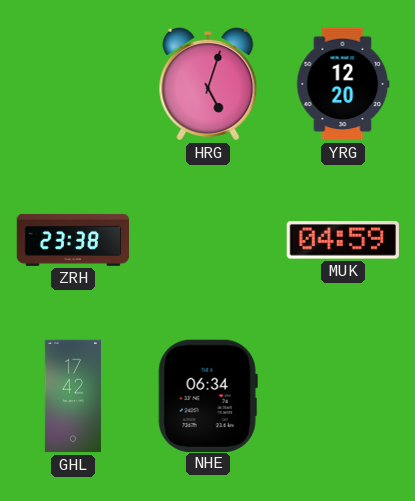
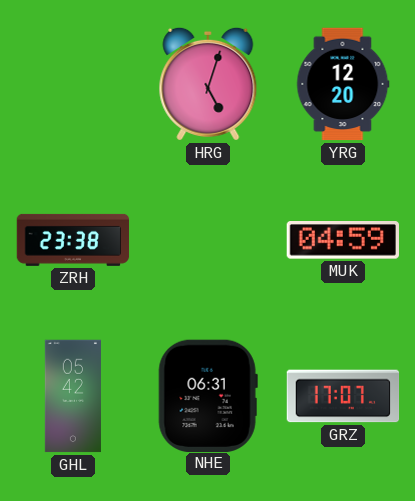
GHL: 17:42 -> 05:42 (73, 396)
NHE: 06:34 -> 06:31 (208, 395)
GRZ: none -> 17:07 (343, 396)
